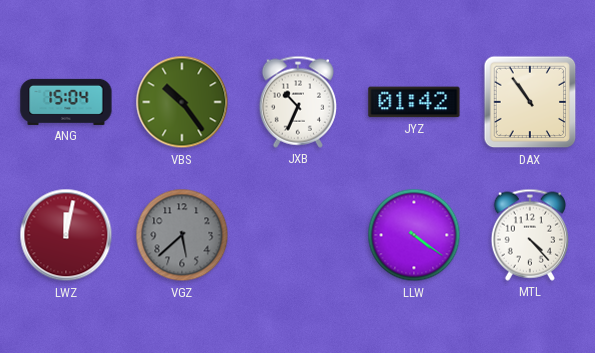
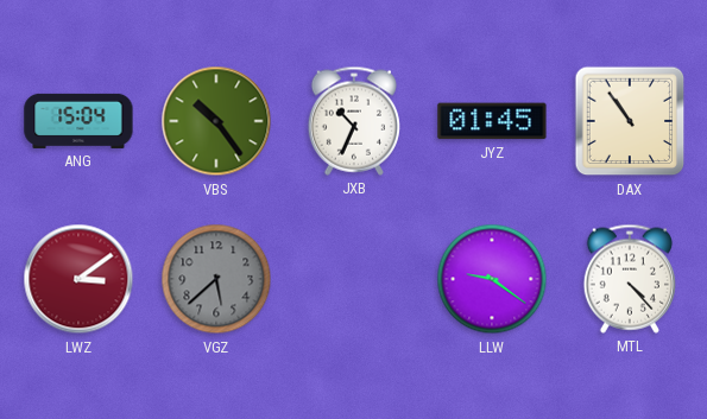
JYZ: 01:42 -> 01:45 (492, 121)
LWZ: 12:02 -> 3:09 (78, 279)
LLW: 4:21 -> 9:21 (492, 279)
